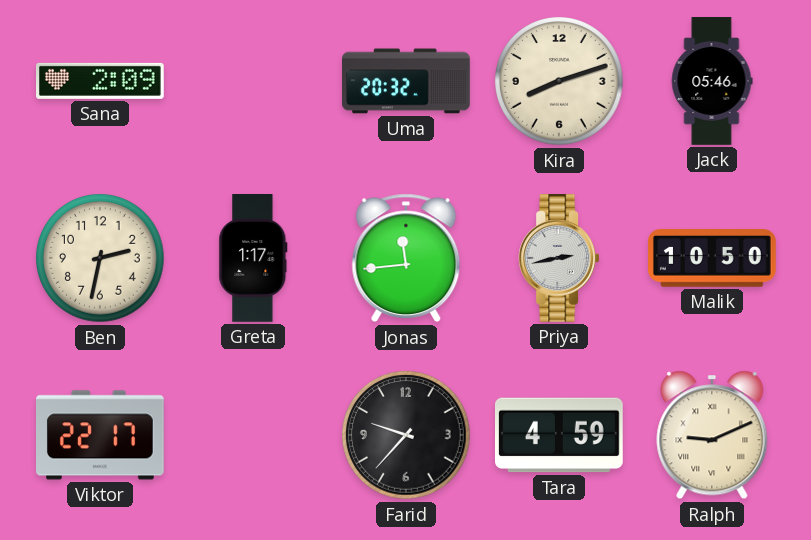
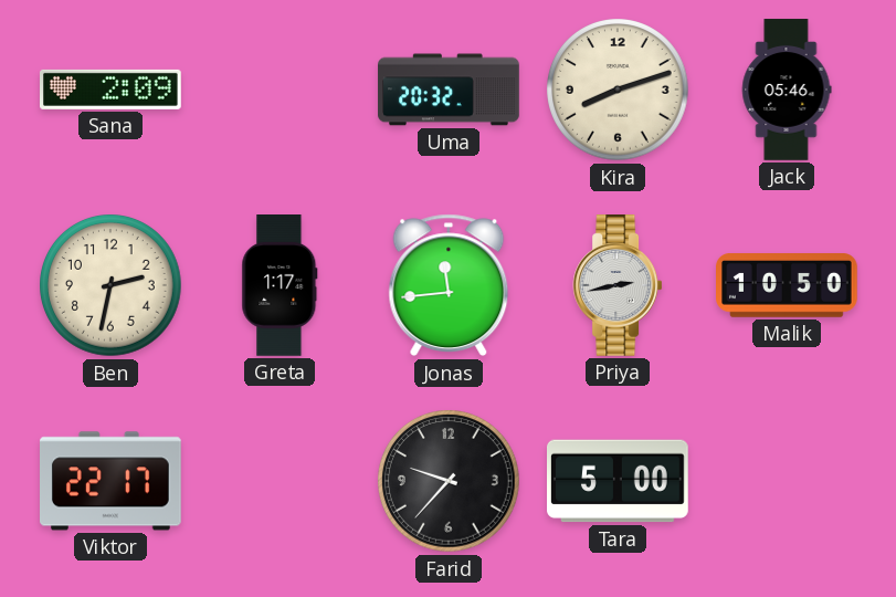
Tara: 4:59 -> 5:00 (619, 481)
Ralph: 9:11 -> none (712, 435)
